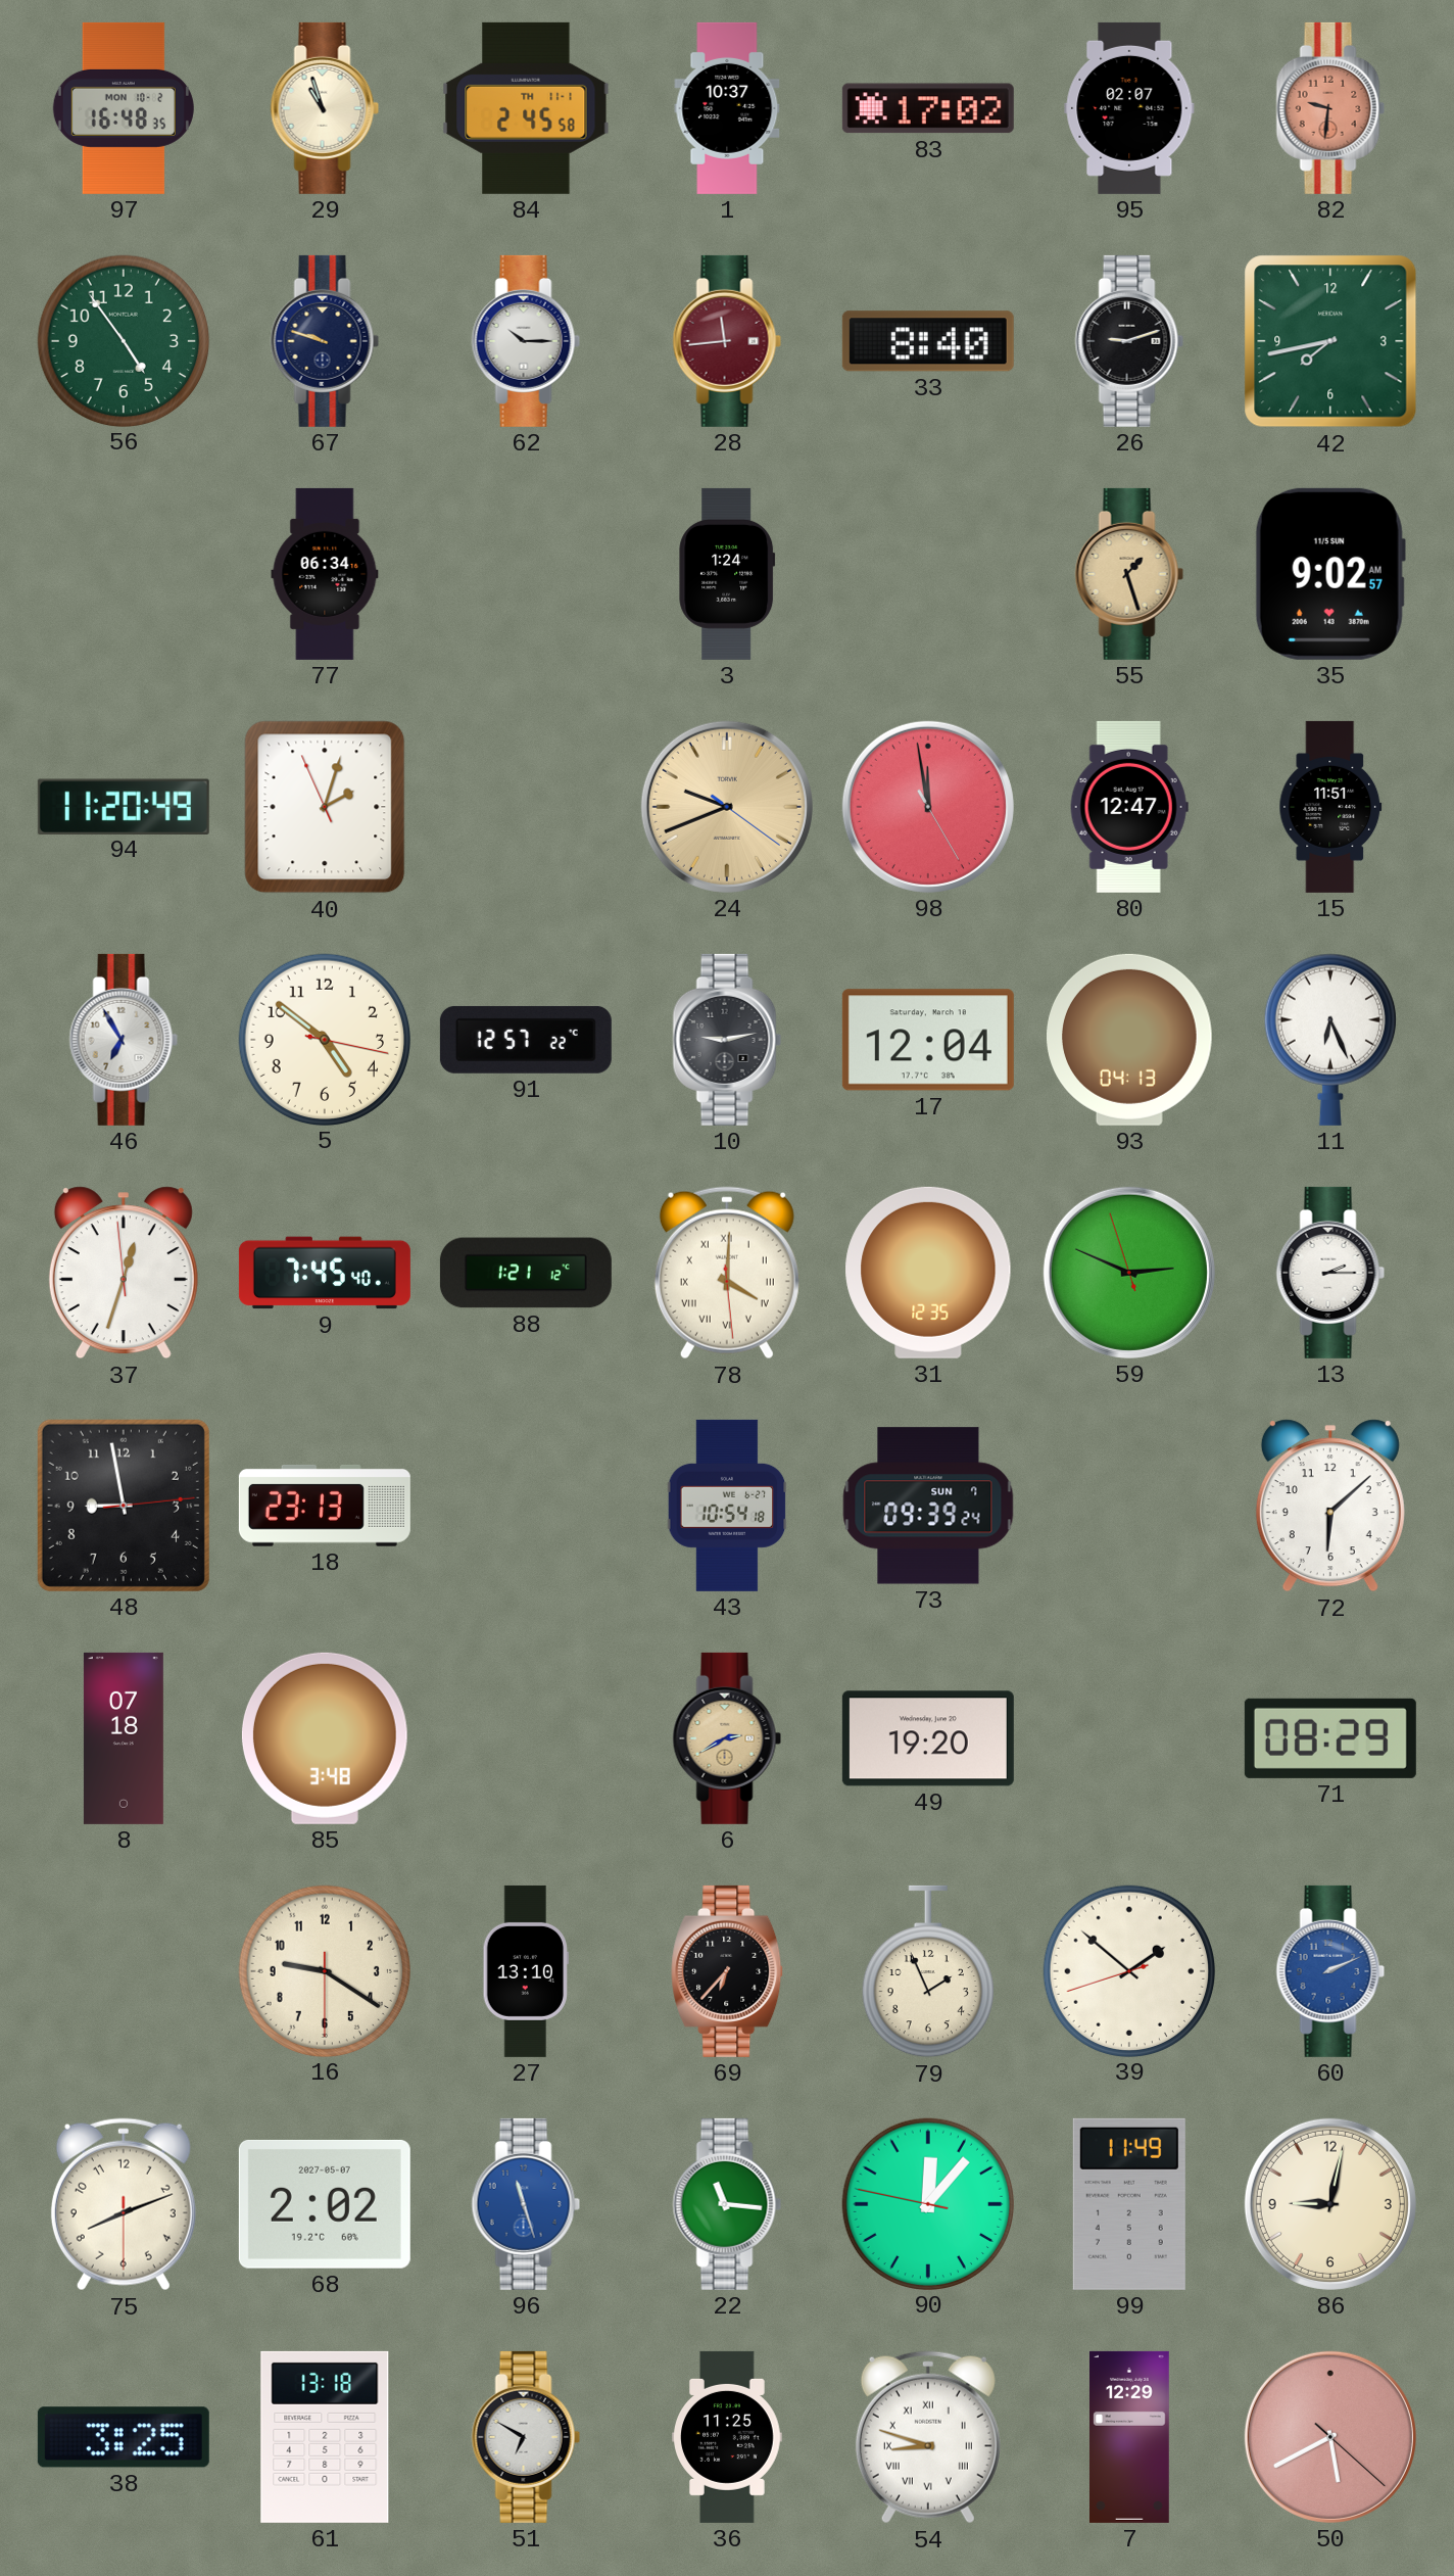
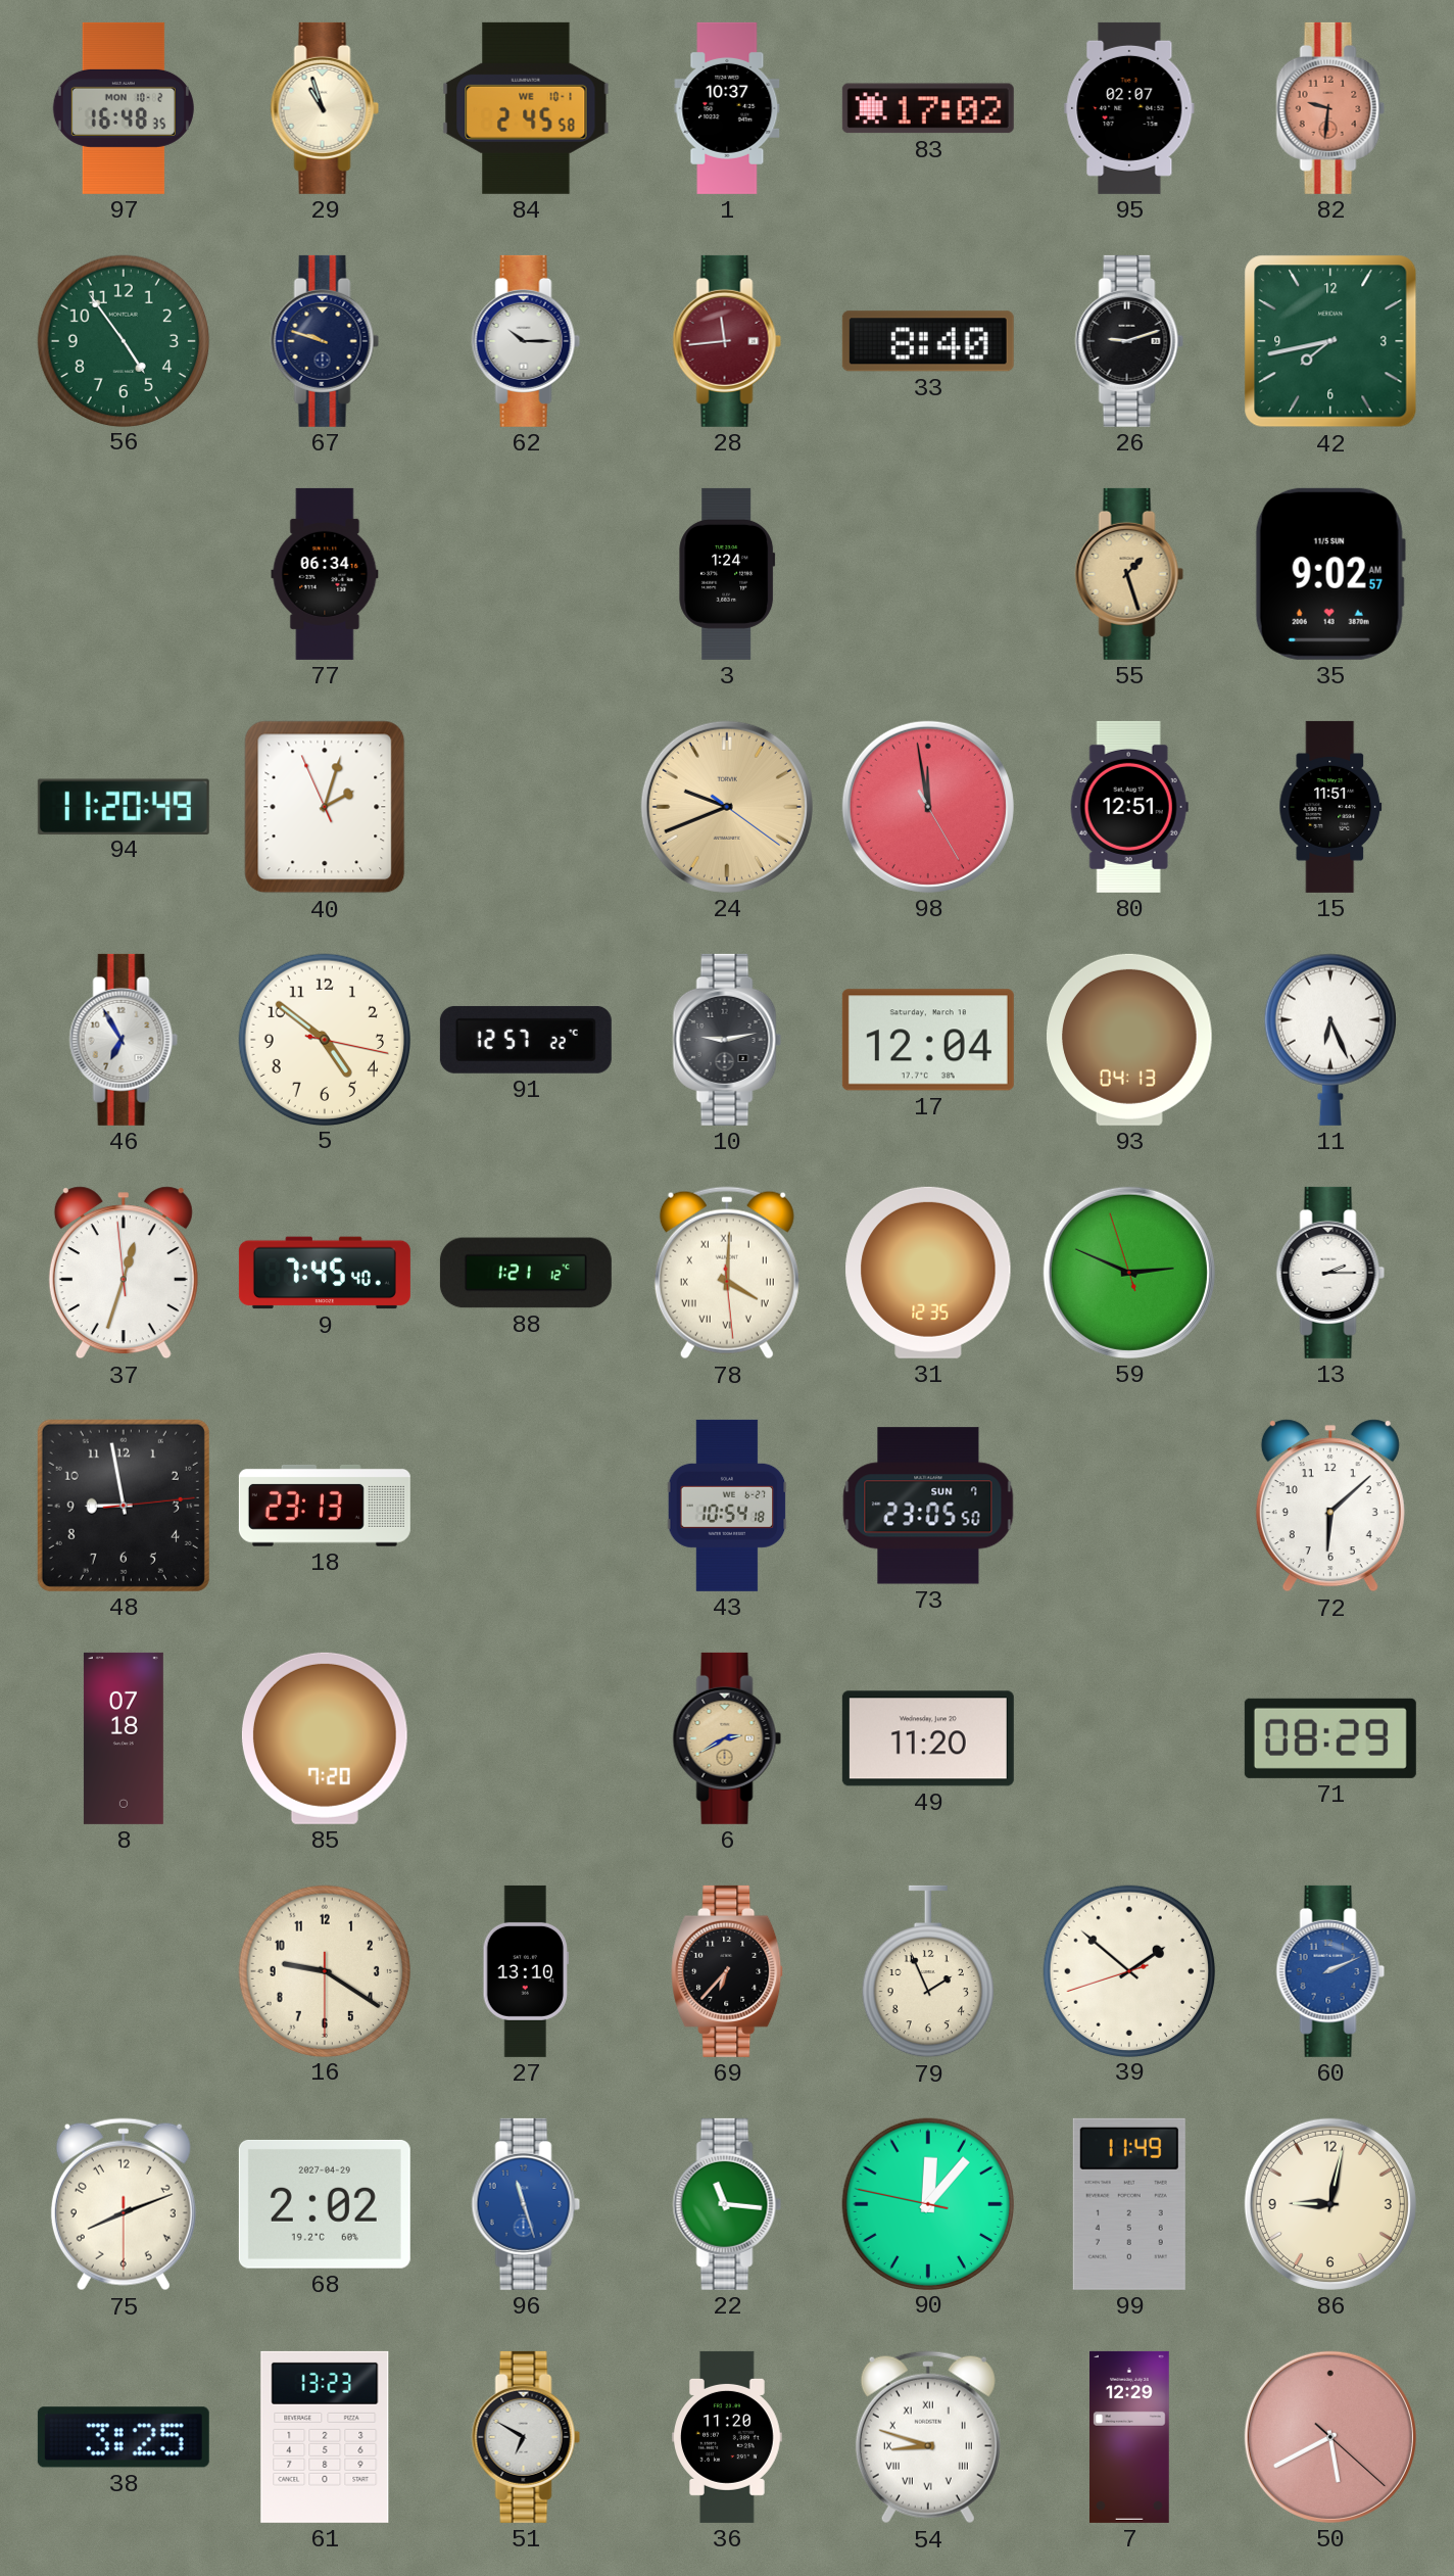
84 date: TH 11-1 -> WE 10-1 (526, 108)
80: 12:47 -> 12:51 (1129, 807)
73: 09:39 -> 23:05 (928, 1506)
85: 3:48 -> 7:20 (325, 1738)
49: 19:20 -> 11:20 (928, 1738)
68 date: 2027-05-07 -> 2027-04-29 (325, 2204)
61: 13:18 -> 13:23 (325, 2437)
36: 11:25 -> 11:20 (727, 2437)
